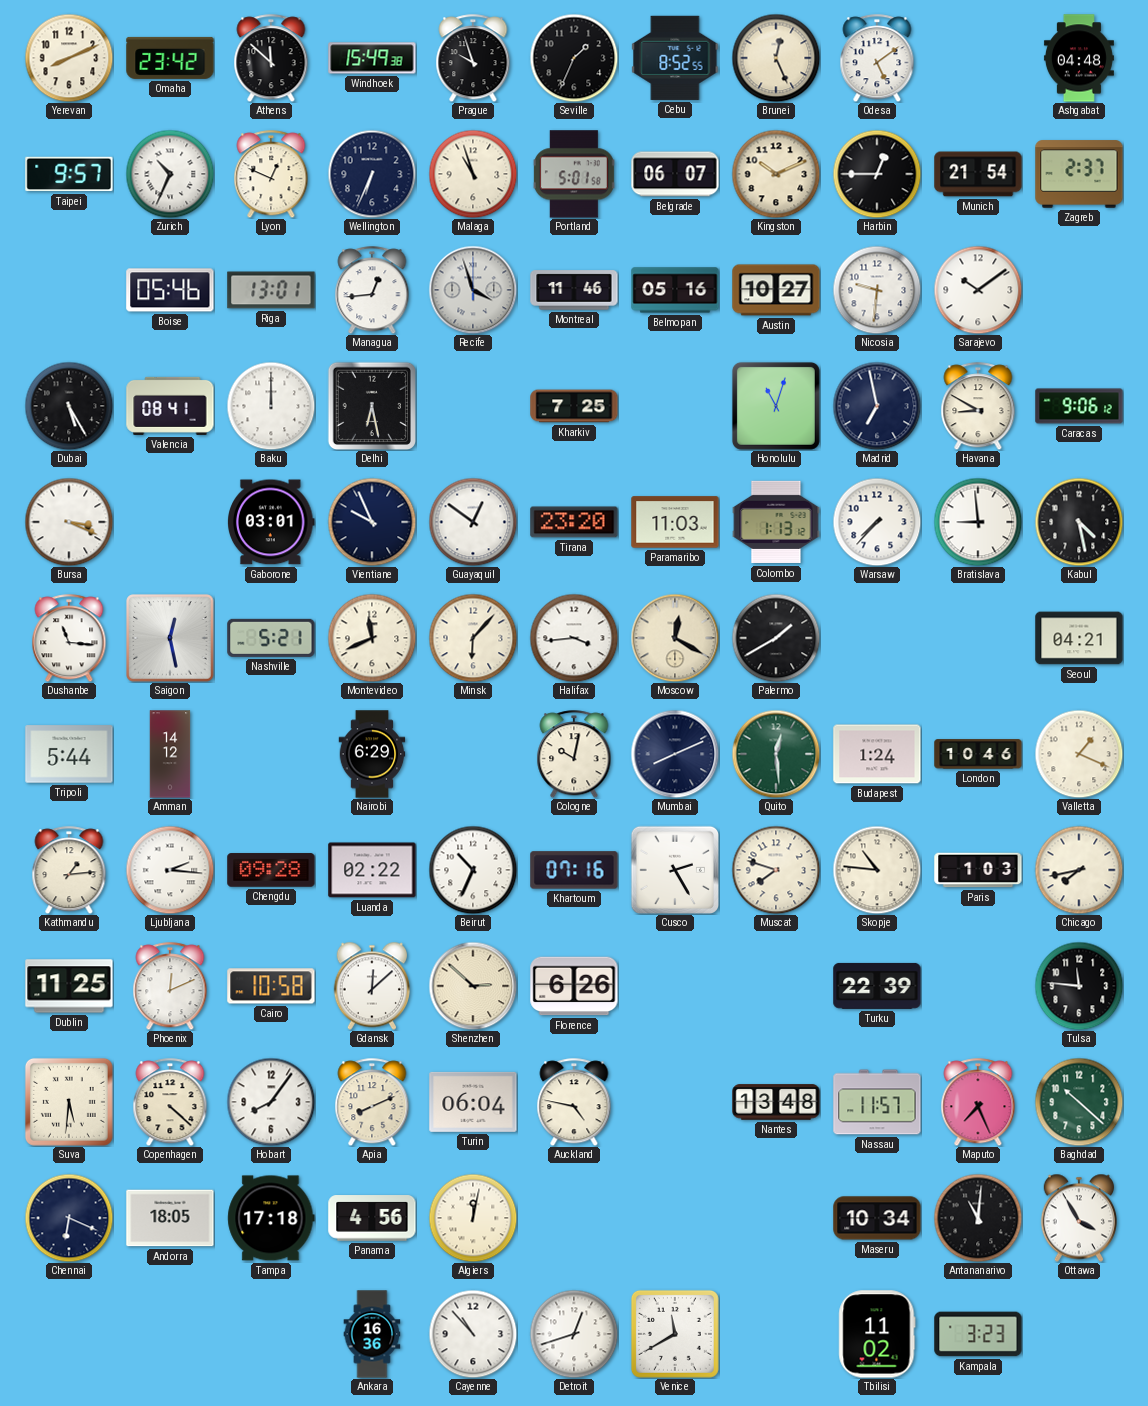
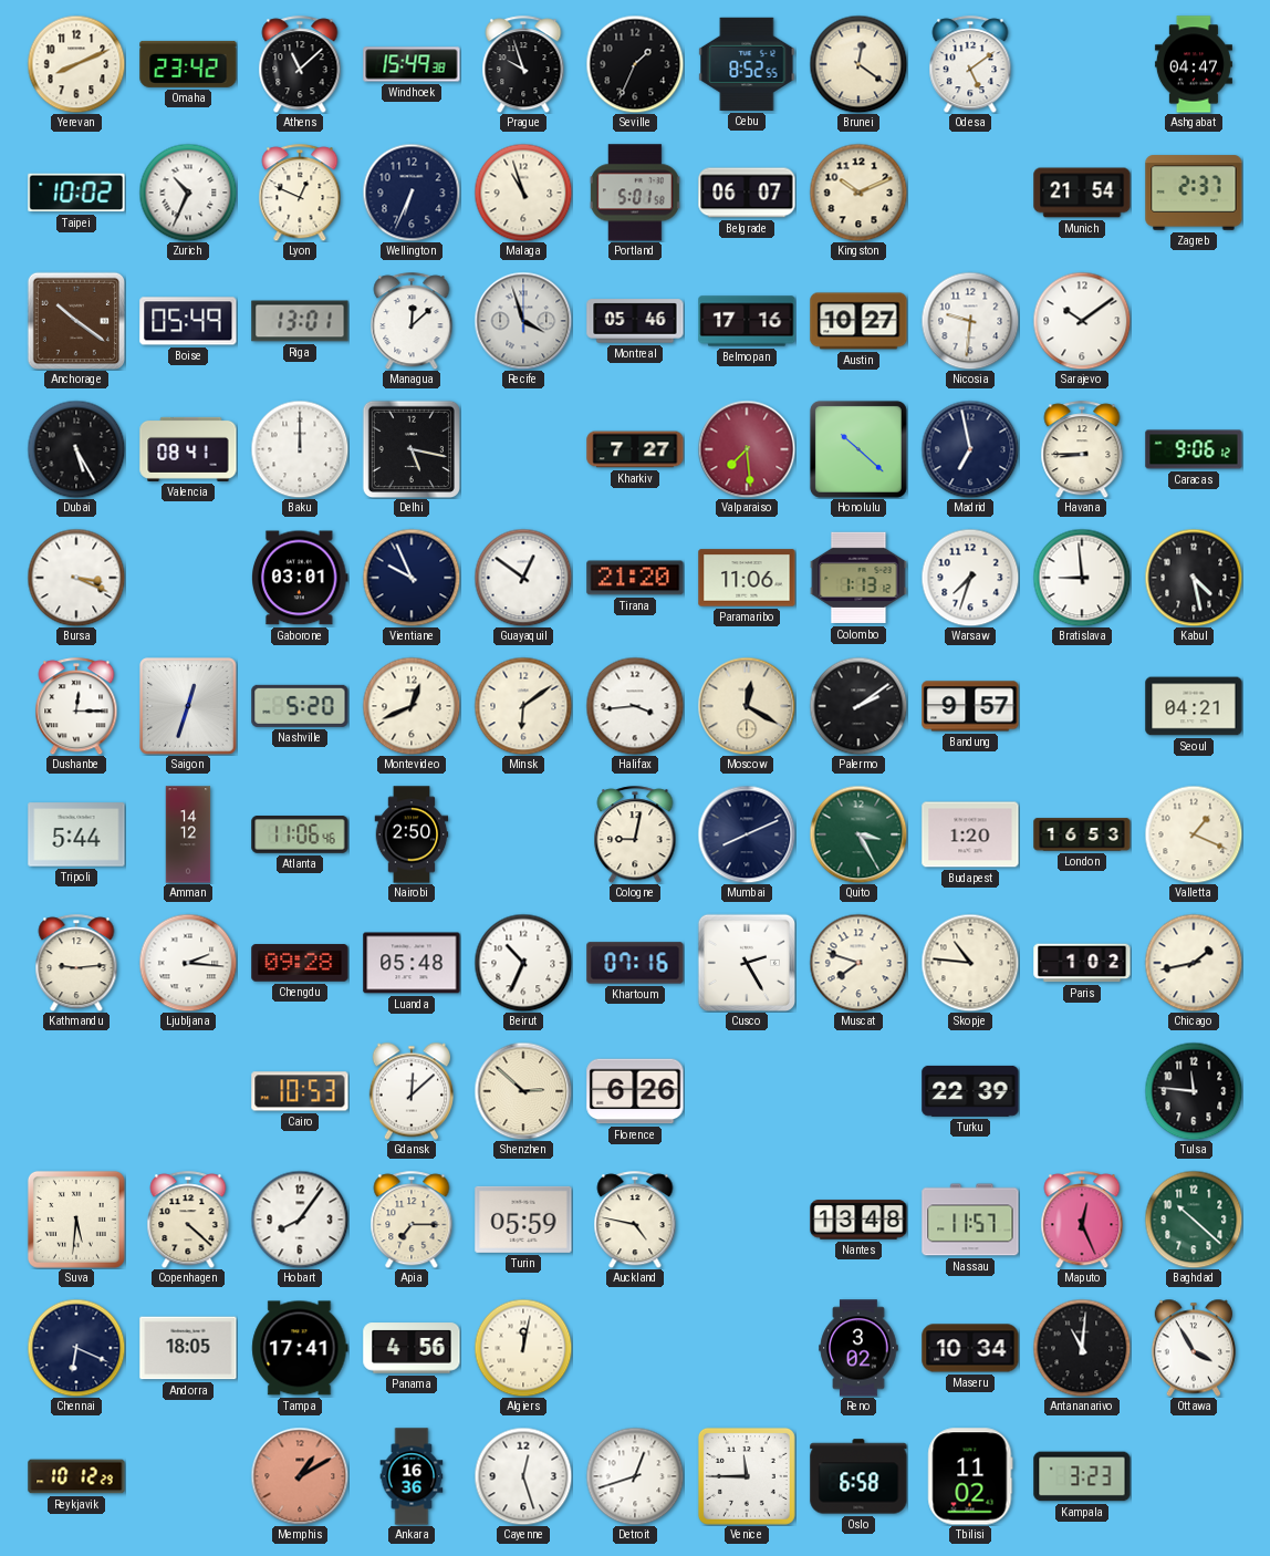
Athens: 11:52 -> 11:08 (300, 64)
Brunei: 12:26 -> 12:21 (858, 64)
Ashgabat: 04:48 -> 04:47 (1194, 64)
Taipei: 9:57 -> 10:02 (76, 193)
Harbin: 12:45 -> none (877, 174)
Anchorage: none -> 10:21 (75, 320)
Boise: 05:46 -> 05:49 (188, 321)
Managua: 12:44 -> 12:08 (412, 321)
Montreal: 11:46 -> 05:46 (635, 321)
Belmopan: 05:16 -> 17:16 (747, 321)
Delhi: 6:28 -> 5:17 (410, 448)
Kharkiv: 7:25 -> 7:27 (635, 449)
Valparaiso: none -> 7:29 (747, 449)
Honolulu: 11:03 -> 10:22 (858, 449)
Havana: 8:50 -> 8:45 (1082, 449)
Tirana: 23:20 -> 21:20 (635, 578)
Paramaribo: 11:03 -> 11:06 (747, 578)
Warsaw: 7:37 -> 7:33 (970, 578)
Dushanbe: 11:16 -> 12:15 (76, 706)
Saigon: 12:28 -> 12:33 (188, 706)
Nashville: 5:21 -> 5:20 (300, 706)
Montevideo: 11:41 -> 12:41 (412, 706)
Minsk: 6:07 -> 6:09 (523, 706)
Palermo: 1:40 -> 2:09 (858, 706)
Bandung: none -> 9:57 (970, 706)
Atlanta: none -> 11:06 (300, 836)
Nairobi: 6:29 -> 2:50 (412, 834)
Cologne: 10:02 -> 9:02 (635, 834)
Quito: 12:29 -> 3:25 (858, 834)
Budapest: 1:24 -> 1:20 (970, 834)
London: 10:46 -> 16:53 (1082, 834)
Kathmandu: 1:14 -> 9:14 (76, 963)
Luanda: 02:22 -> 05:48 (412, 963)
Paris: 1:03 -> 1:02 (1082, 963)
Chicago: 7:43 -> 1:43 (1194, 963)
Dublin: 11:25 -> none (69, 986)
Phoenix: 12:11 -> none (170, 986)
Cairo: 10:58 -> 10:53 (300, 1091)
Apia: 8:11 -> 7:15 (412, 1220)
Turin: 06:04 -> 05:59 (523, 1220)
Maputo: 7:26 -> 12:26 (1082, 1220)
Tampa: 17:18 -> 17:41 (300, 1348)
Reno: none -> 3:02 (858, 1348)
Reykjavik: none -> 10:12 (76, 1476)
Memphis: none -> 1:10 (300, 1476)
Cayenne: 10:53 -> 12:27 (523, 1476)
Venice: 11:40 -> 11:45 (747, 1476)
Oslo: none -> 6:58 (858, 1476)
